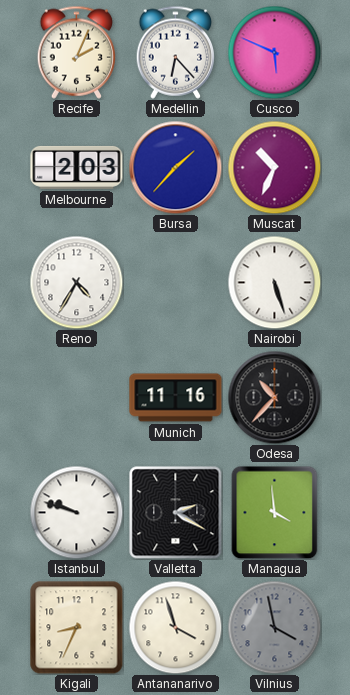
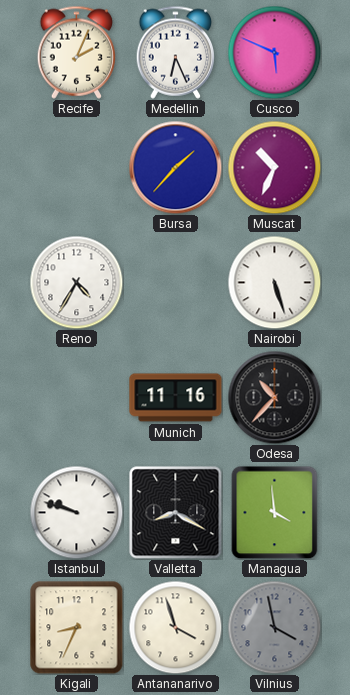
Medellin: 6:23 -> 6:26 (176, 52)
Melbourne: 2:03 -> none (77, 167)
Valletta: 2:20 -> 8:20 (175, 512)
